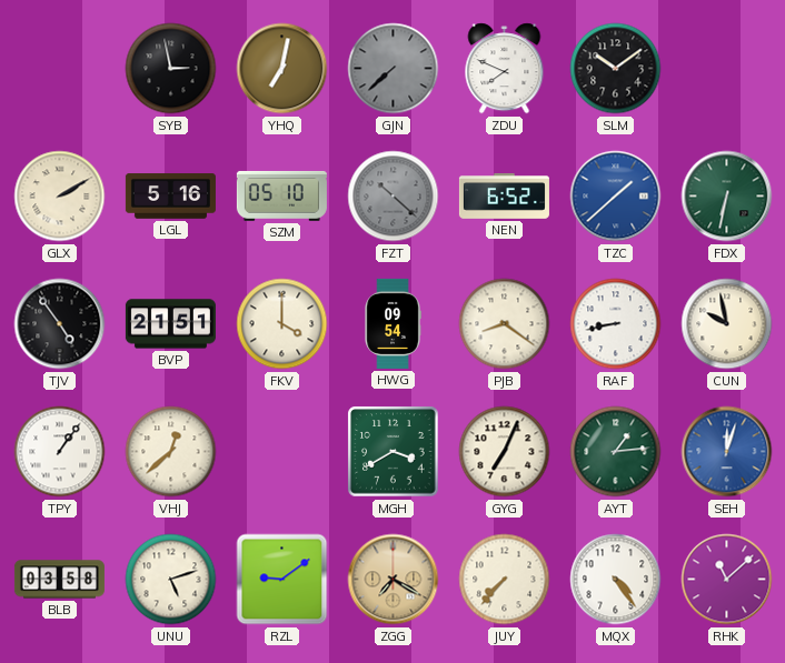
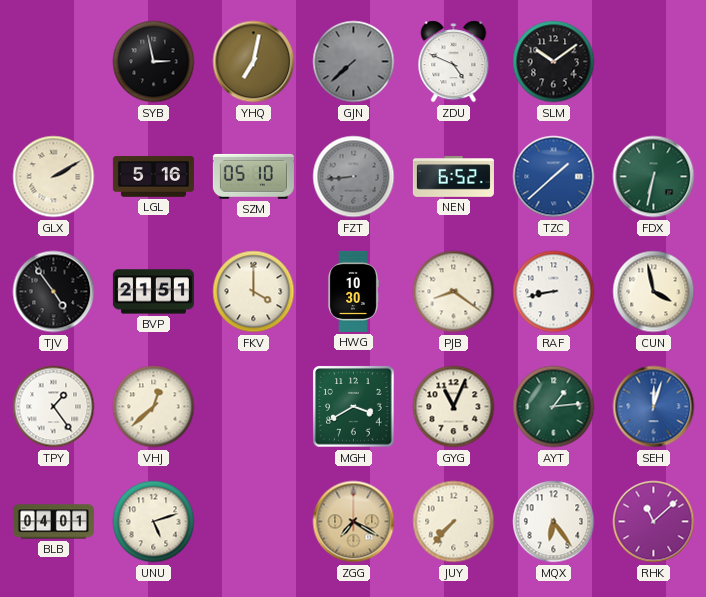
ZDU: 7:49 -> 4:49 (454, 62)
FZT: 10:22 -> 8:44 (354, 177)
HWG: 09:54 -> 10:30 (353, 291)
CUN: 9:58 -> 3:58 (654, 292)
TPY: 1:06 -> 1:24 (54, 407)
GYG: 7:04 -> 11:04 (454, 407)
BLB: 03:58 -> 04:01 (53, 522)
RZL: 9:09 -> none (282, 580)
MQX: 4:24 -> 6:24 (554, 522)
